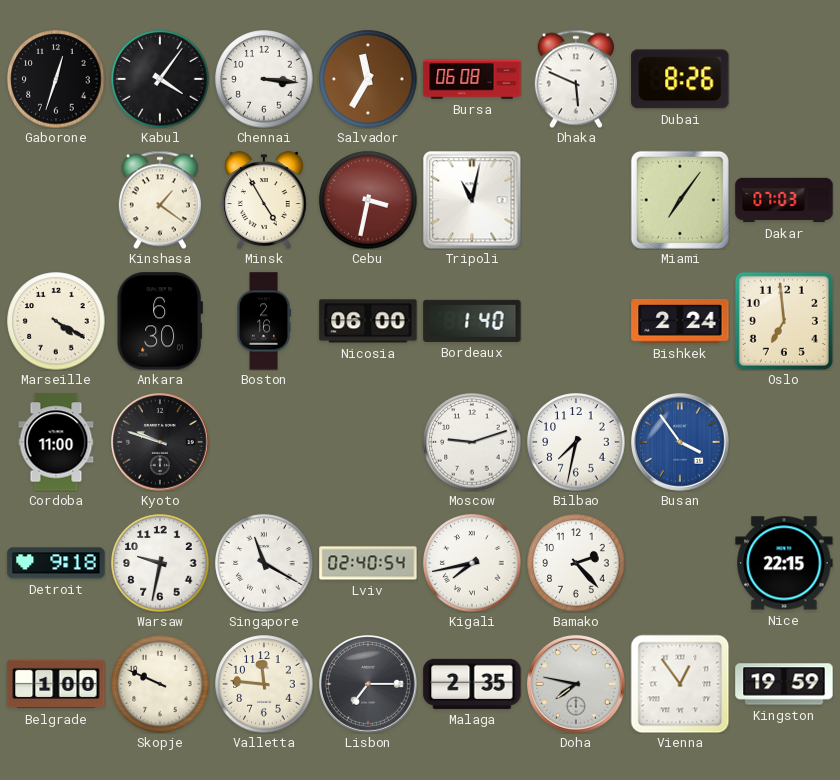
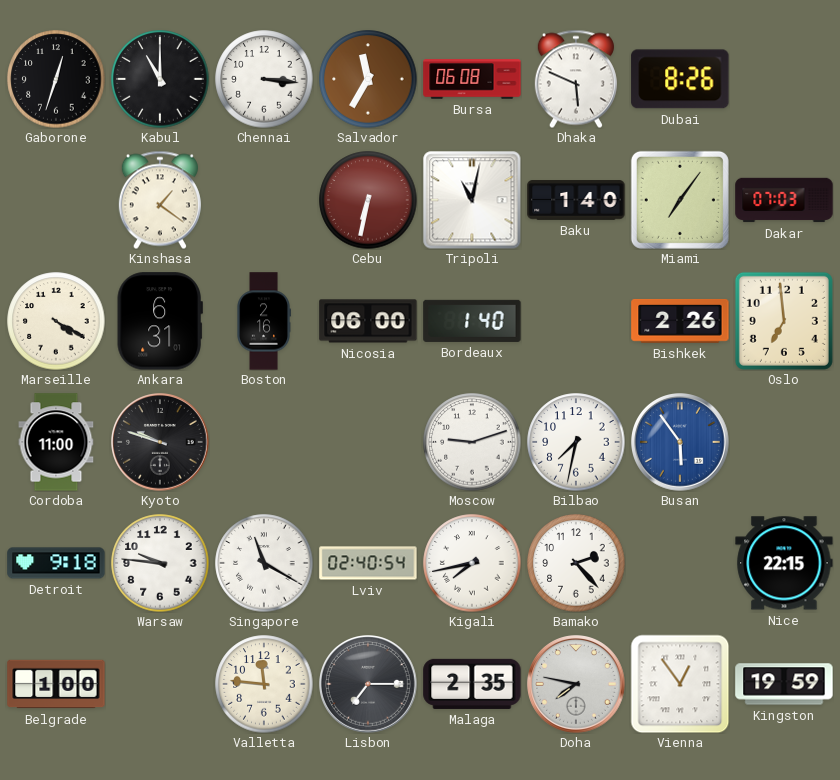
Kabul: 4:06 -> 11:00 (160, 79)
Minsk: 4:55 -> none (265, 200)
Cebu: 3:32 -> 6:32 (368, 200)
Baku: none -> 1:40 (576, 200)
Ankara: 6:30 -> 6:31 (160, 321)
Bishkek: 2:24 -> 2:26 (680, 321)
Busan: 3:54 -> 5:54 (681, 443)
Warsaw: 9:32 -> 9:46 (160, 563)
Skopje: 9:49 -> none (160, 684)
